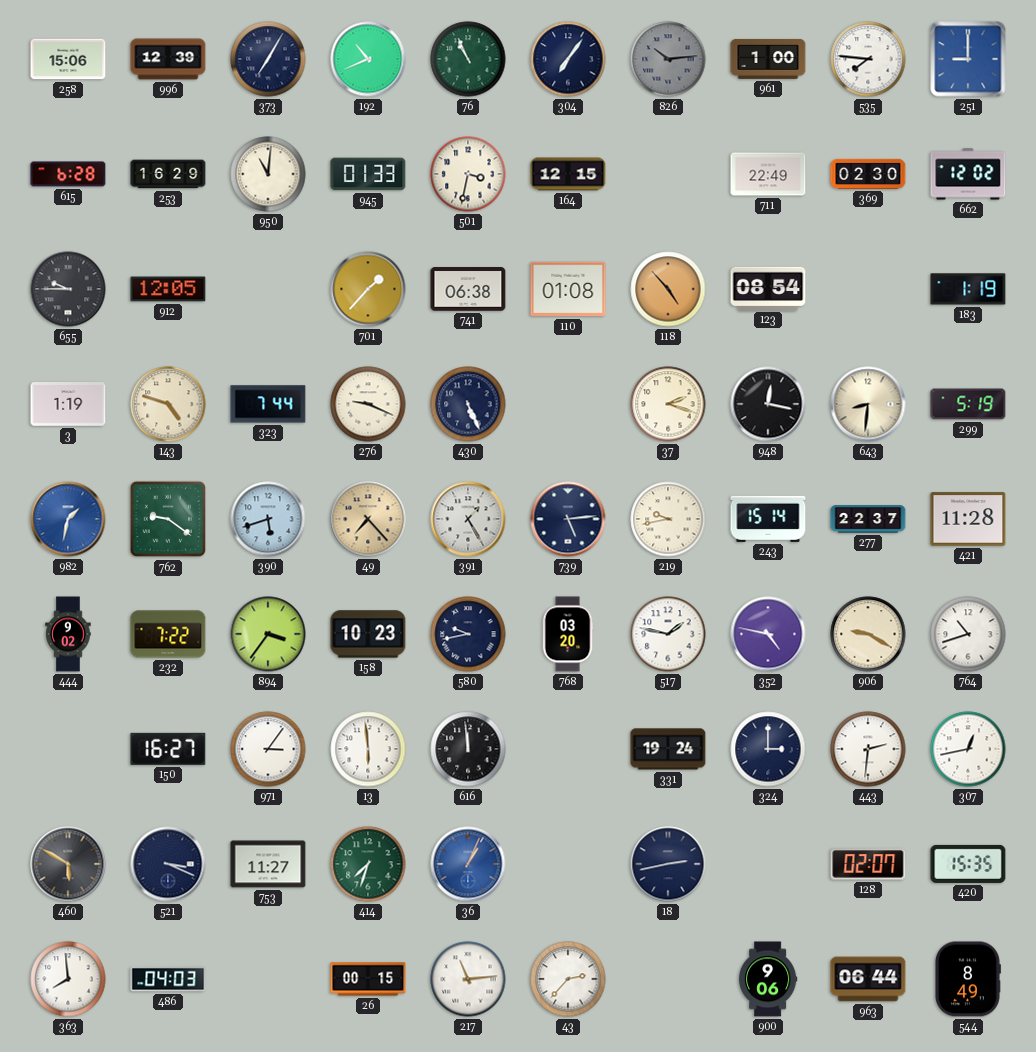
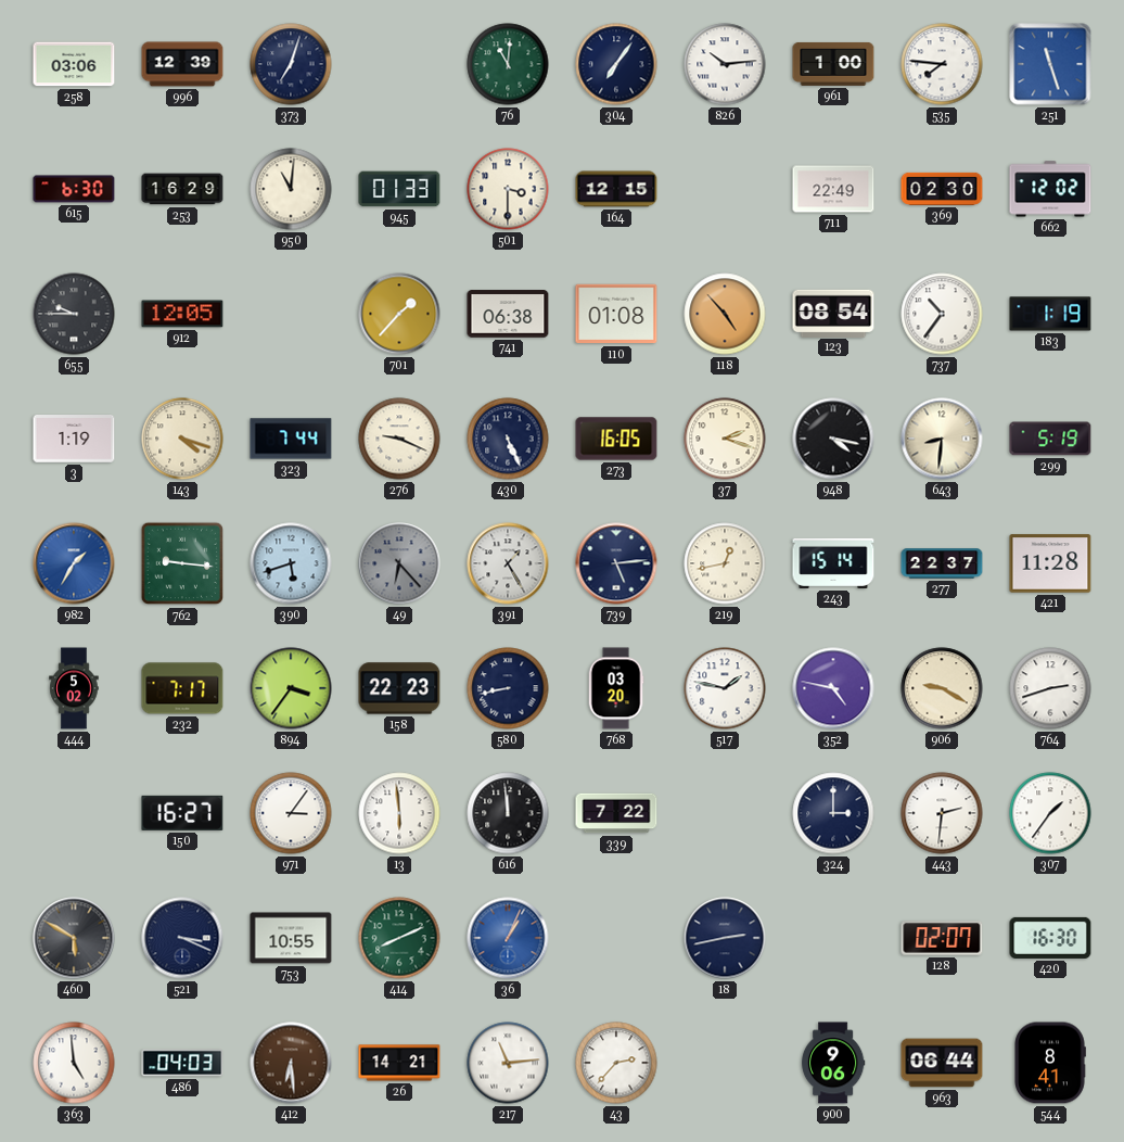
258: 15:06 -> 03:06 (74, 64)
373: 7:05 -> 7:03 (291, 64)
192: 10:41 -> none (368, 59)
76: 10:56 -> 11:01 (508, 64)
826 dial: grey -> white (725, 64)
251: 9:00 -> 11:27 (1050, 64)
615: 6:28 -> 6:30 (74, 189)
501: 3:32 -> 3:30 (508, 189)
737: none -> 10:36 (942, 314)
143: 4:48 -> 4:18 (182, 439)
273: none -> 16:05 (616, 439)
948: 12:17 -> 4:17 (833, 439)
982: 1:32 -> 1:35 (74, 563)
762: 9:21 -> 9:16 (182, 563)
49: 7:23 -> 6:23 (399, 563)
49 dial: champagne -> grey (399, 563)
219: 9:43 -> 12:43 (725, 563)
444: 9:02 -> 5:02 (74, 688)
232: 7:22 -> 7:17 (182, 688)
158: 10:23 -> 22:23 (399, 688)
580: 9:43 -> 8:43 (508, 688)
764: 10:42 -> 2:42 (1050, 688)
339: none -> 7:22 (616, 813)
331: 19:24 -> none (668, 749)
307: 12:43 -> 1:36 (1050, 813)
753: 11:27 -> 10:55 (291, 938)
414: 7:33 -> 8:11 (399, 938)
420: 15:35 -> 16:30 (1050, 938)
363: 7:59 -> 4:59 (74, 1063)
412: none -> 6:29 (291, 1063)
26: 00:15 -> 14:21 (399, 1063)
544: 8:49 -> 8:41 (1050, 1063)
